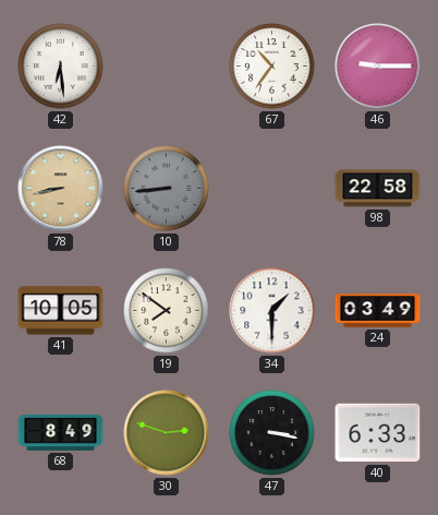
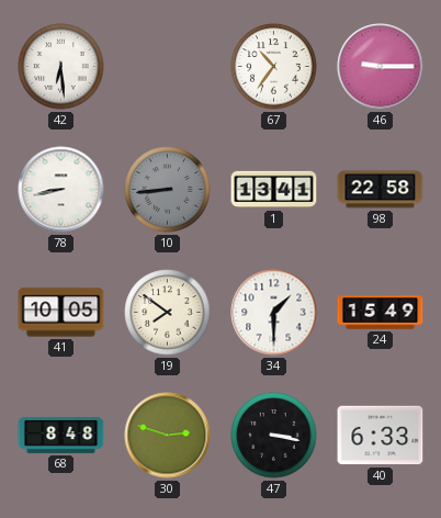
78 dial: champagne -> white (61, 190)
1: none -> 13:41 (274, 190)
24: 03:49 -> 15:49 (381, 313)
68: 8:49 -> 8:48 (61, 435)
